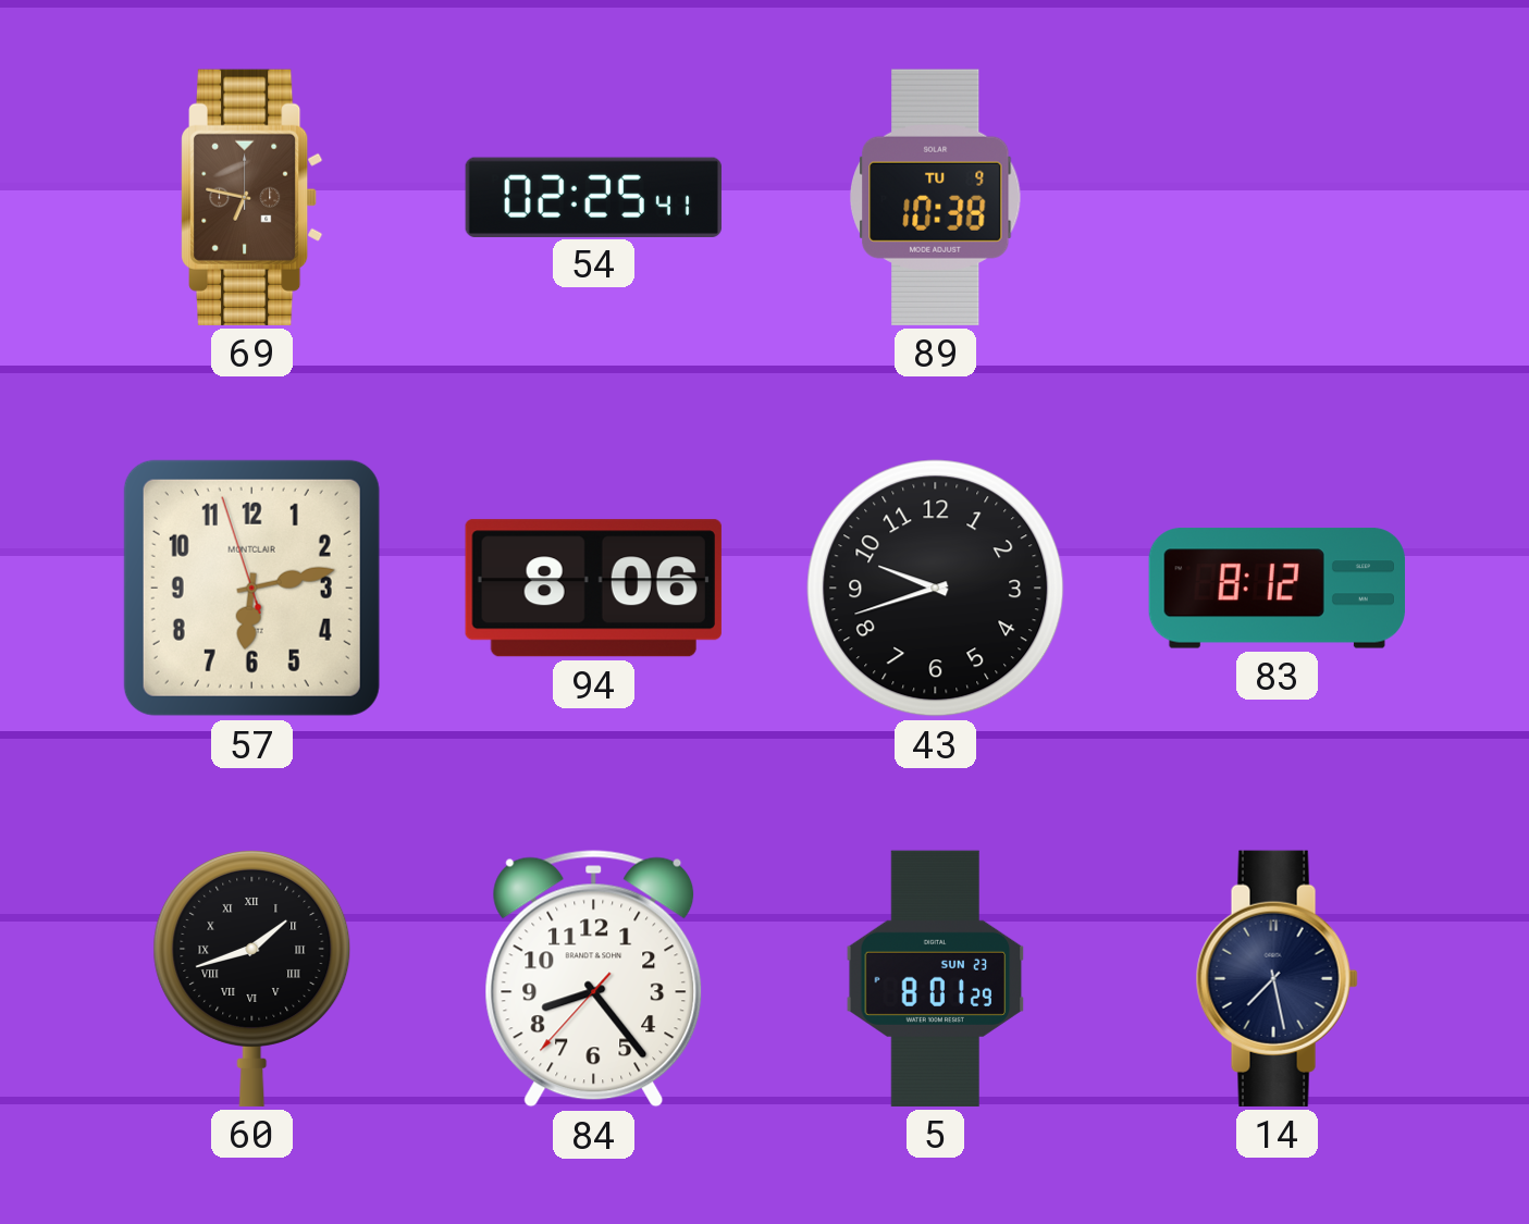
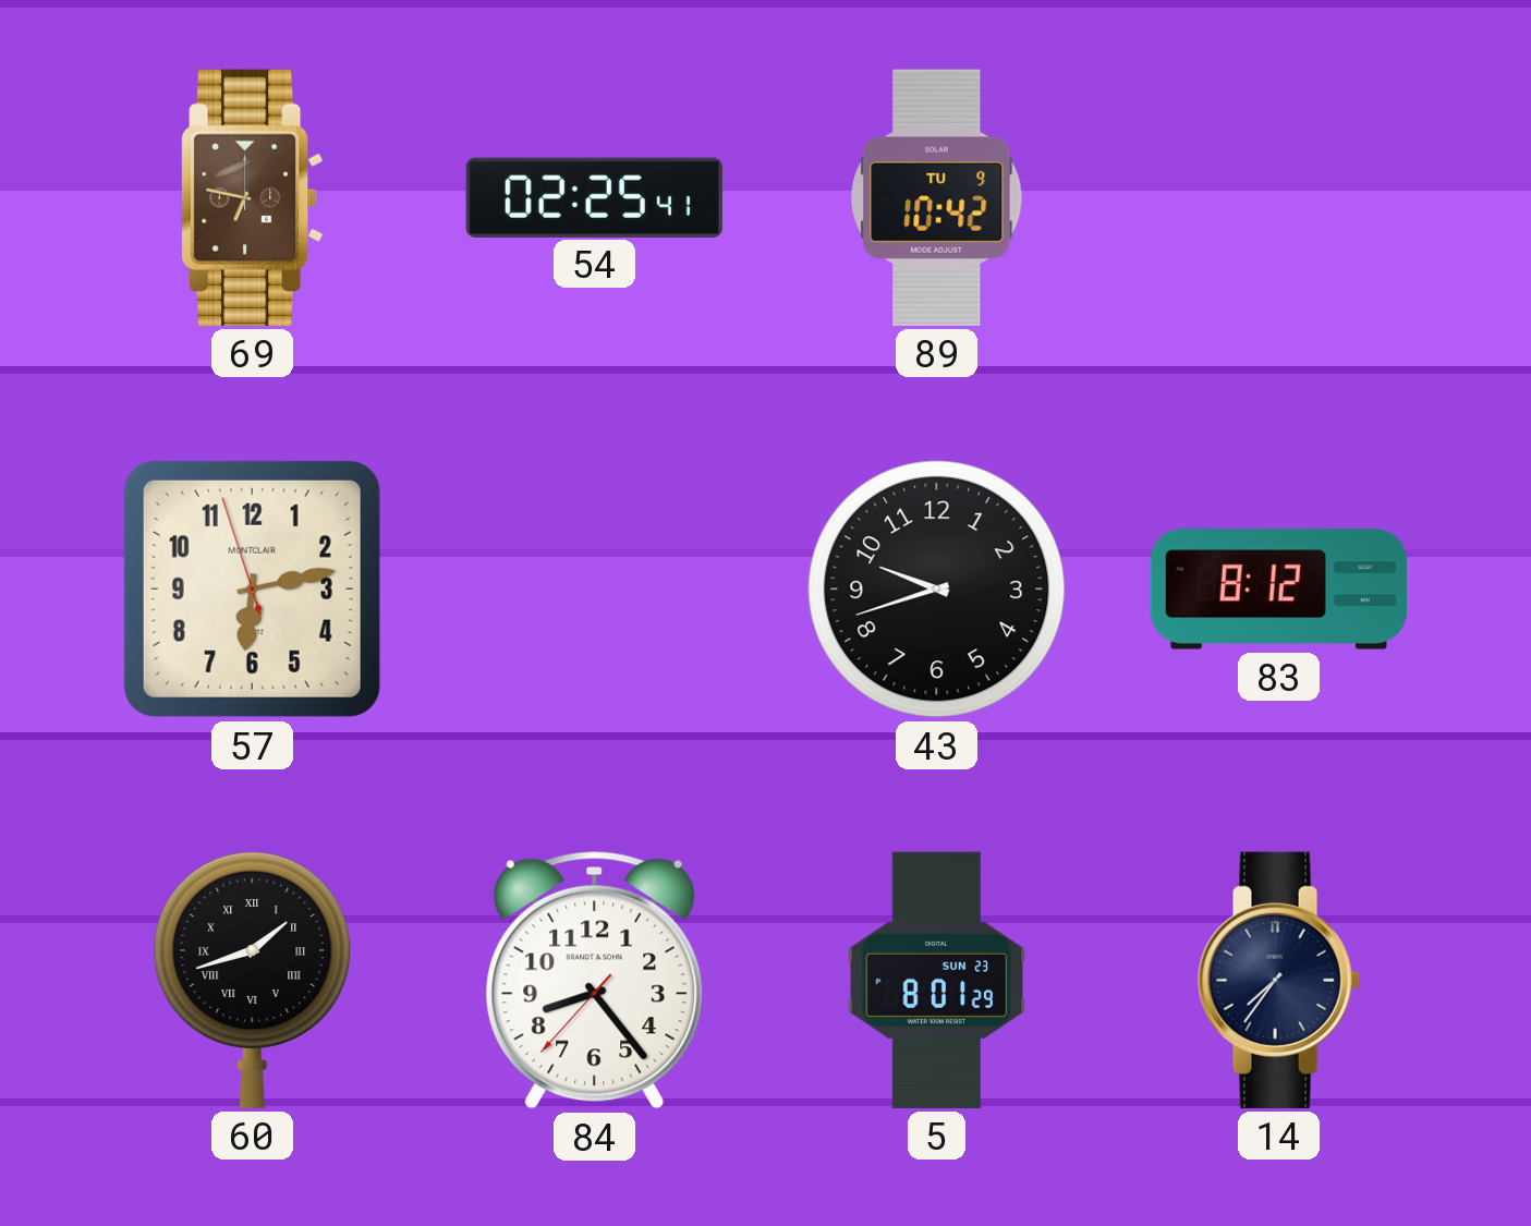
89: 10:38 -> 10:42 (937, 197)
94: 8:06 -> none (593, 589)
14: 7:28 -> 7:36 (1278, 980)
